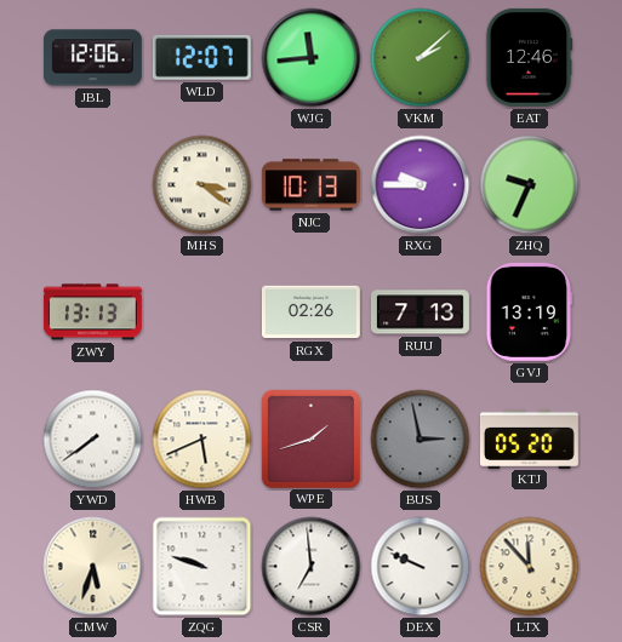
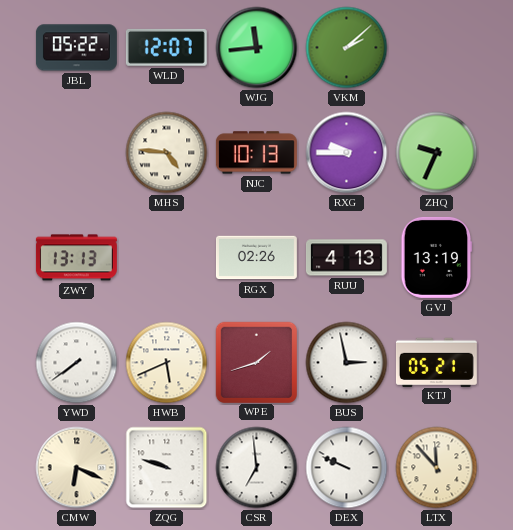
JBL: 12:06 -> 05:22 (76, 48)
EAT: 12:46 -> none (529, 57)
MHS: 3:21 -> 4:46 (167, 153)
RUU: 7:13 -> 4:13 (346, 258)
BUS dial: grey -> white (347, 363)
KTJ: 05:20 -> 05:21 (436, 362)
CMW: 5:33 -> 6:19 (77, 468)
